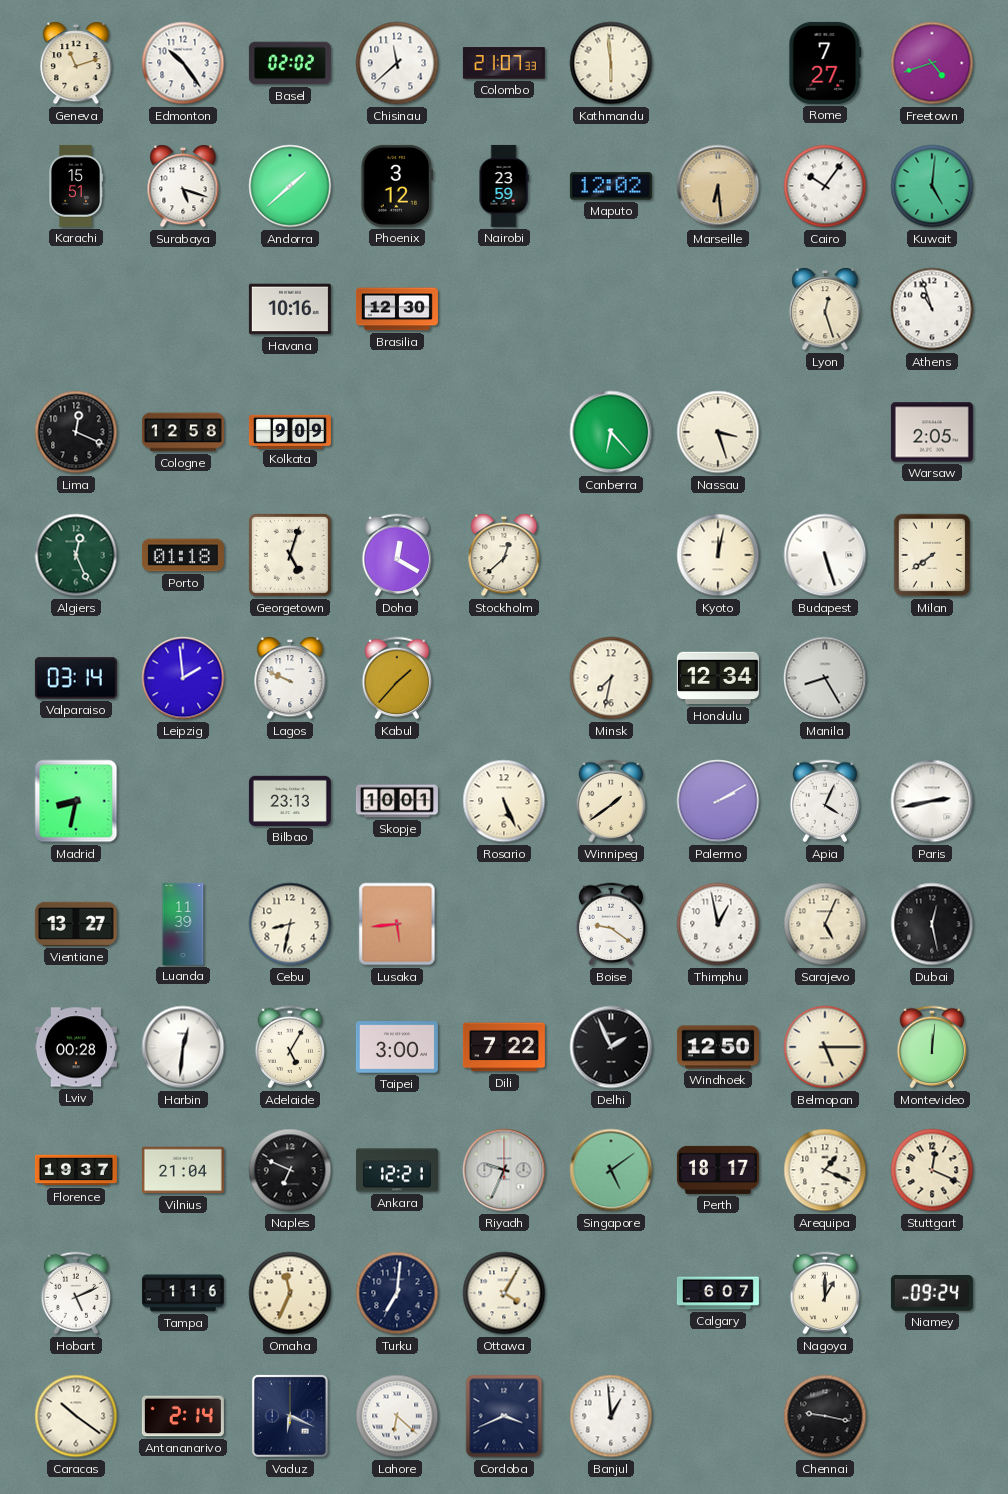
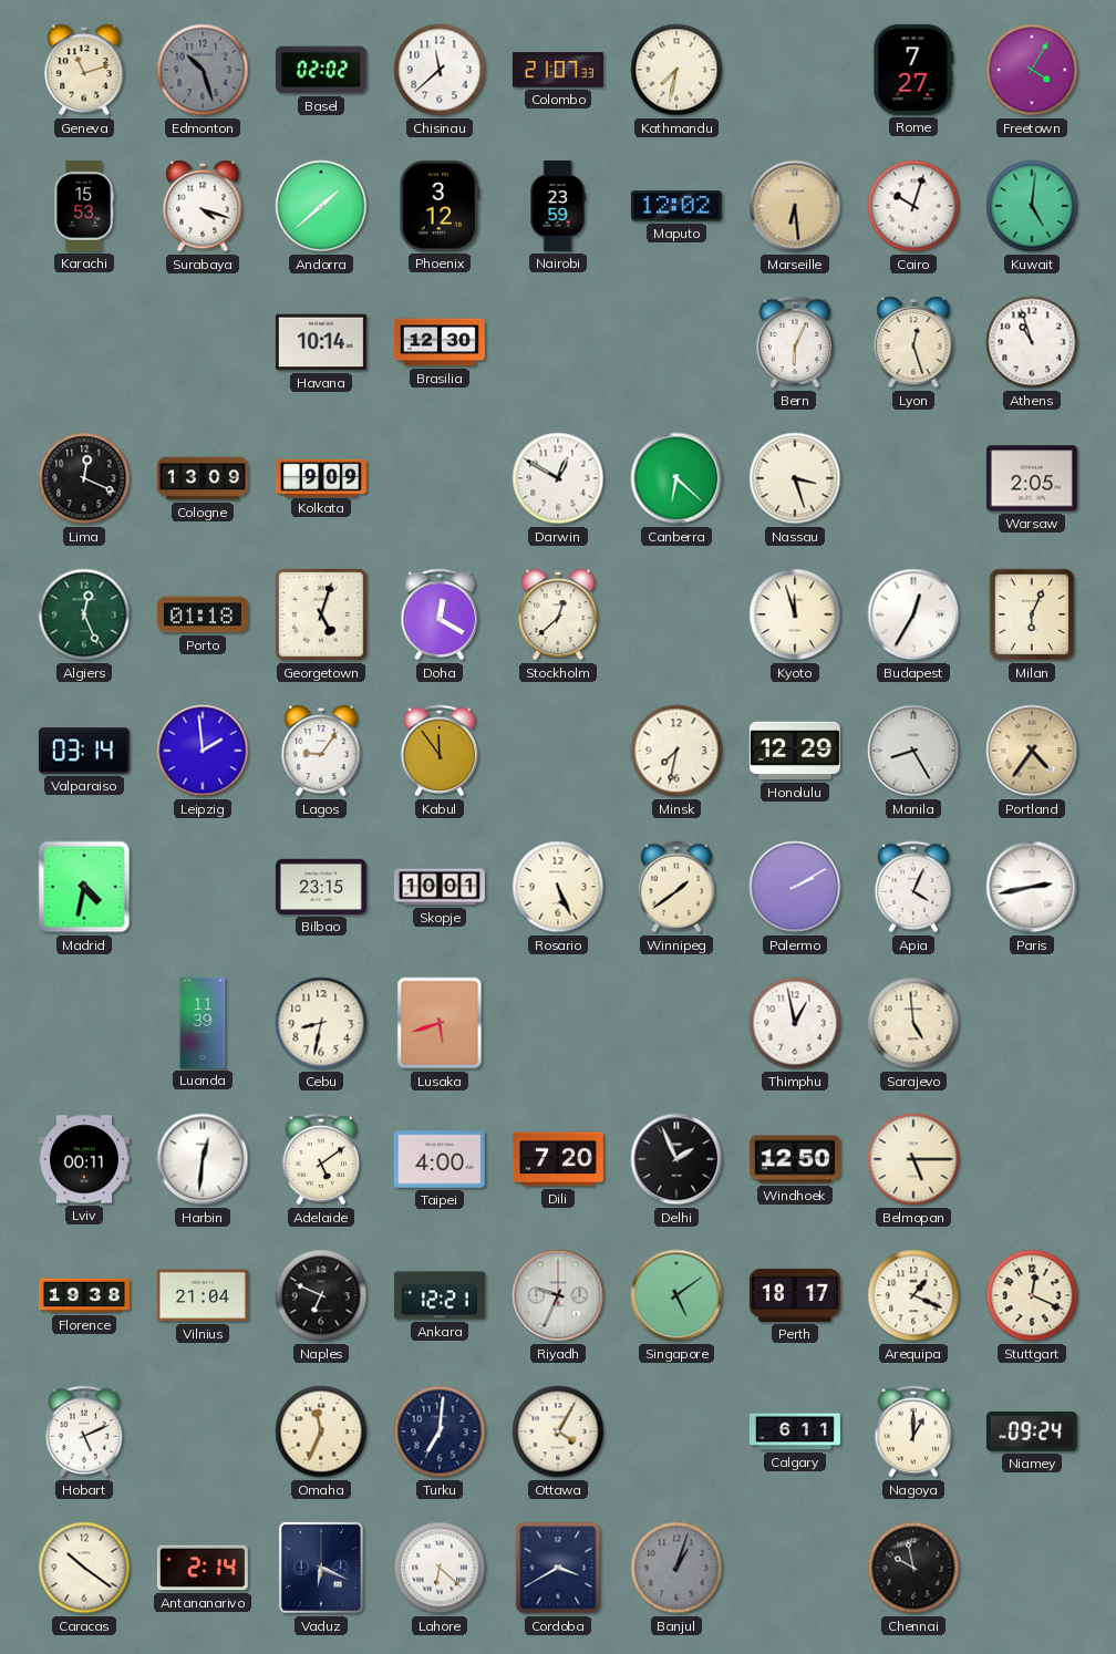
Edmonton: 10:24 -> 10:27 (203, 70)
Edmonton dial: white -> grey (203, 70)
Kathmandu: 5:59 -> 7:32 (676, 70)
Freetown: 4:42 -> 4:05 (1032, 70)
Karachi: 15:51 -> 15:53 (85, 206)
Surabaya: 5:18 -> 4:18 (203, 206)
Cairo: 10:06 -> 10:03 (913, 206)
Havana: 10:16 -> 10:14 (321, 342)
Bern: none -> 6:04 (795, 342)
Cologne: 12:58 -> 13:09 (203, 478)
Darwin: none -> 12:50 (558, 478)
Canberra: 6:23 -> 6:22 (676, 478)
Kyoto: 12:02 -> 11:57 (795, 614)
Budapest: 5:27 -> 12:35 (913, 614)
Milan: 7:39 -> 6:04 (1032, 614)
Lagos: 9:49 -> 9:06 (321, 751)
Kabul: 1:37 -> 11:54 (440, 751)
Honolulu: 12:34 -> 12:29 (795, 751)
Portland: none -> 4:36 (1032, 751)
Madrid: 8:32 -> 4:32 (84, 887)
Bilbao: 23:13 -> 23:15 (321, 887)
Vientiane: 13:27 -> none (76, 924)
Lusaka: 5:44 -> 5:42 (440, 1023)
Boise: 9:21 -> none (611, 924)
Sarajevo: 5:04 -> 4:59 (913, 1023)
Dubai: 12:28 -> none (932, 924)
Lviv: 00:28 -> 00:11 (84, 1159)
Adelaide: 5:05 -> 5:09 (321, 1159)
Taipei: 3:00 -> 4:00 (440, 1159)
Dili: 7:22 -> 7:20 (558, 1159)
Montevideo: 12:01 -> none (932, 1047)
Florence: 19:37 -> 19:38 (84, 1295)
Tampa: 1:16 -> none (183, 1293)
Calgary: 6:07 -> 6:11 (795, 1431)
Cordoba: 3:41 -> 3:40 (558, 1568)
Banjul: 12:59 -> 1:03 (676, 1568)
Banjul dial: white -> grey (676, 1568)
Chennai: 9:17 -> 9:58 (913, 1568)
